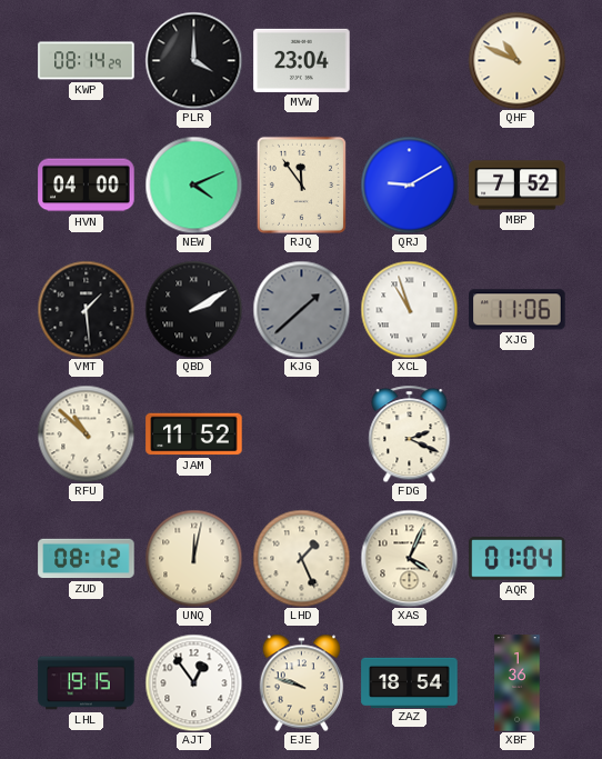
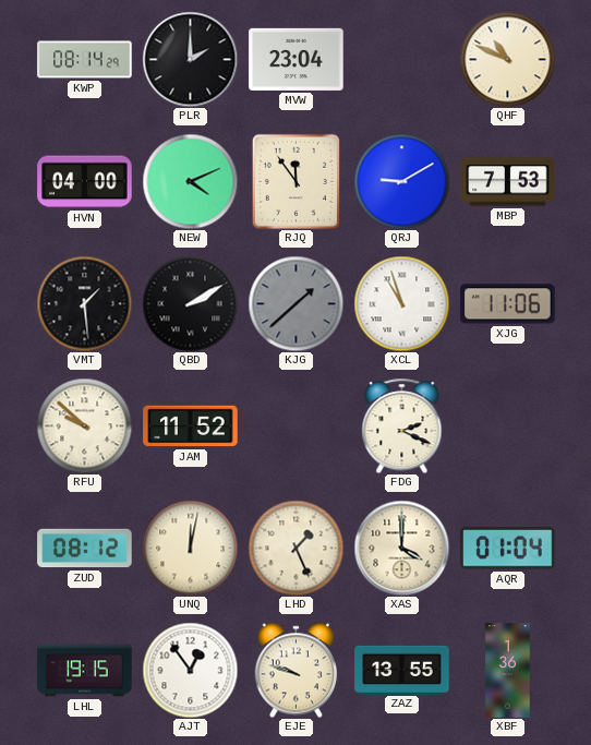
PLR: 4:00 -> 2:00 (190, 59)
MBP: 7:52 -> 7:53 (508, 182)
RFU: 10:52 -> 9:52 (84, 425)
XAS: 4:04 -> 4:00 (401, 548)
ZAZ: 18:54 -> 13:55 (402, 670)
